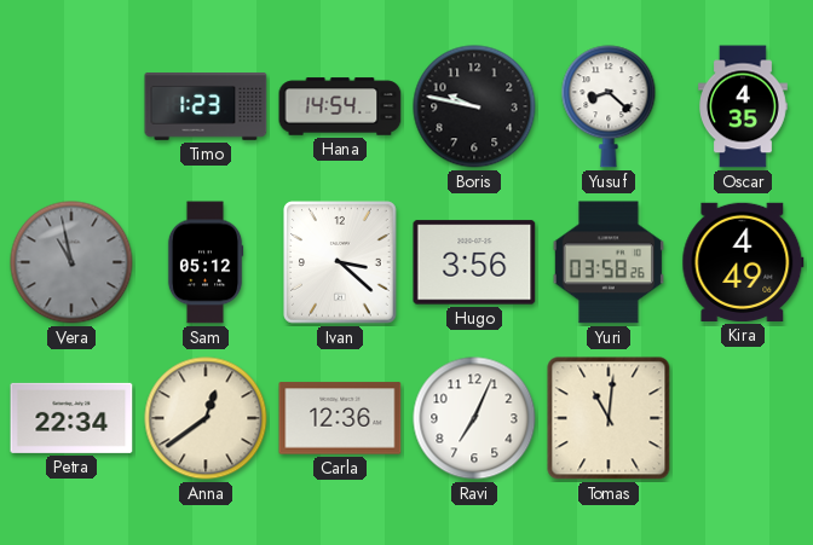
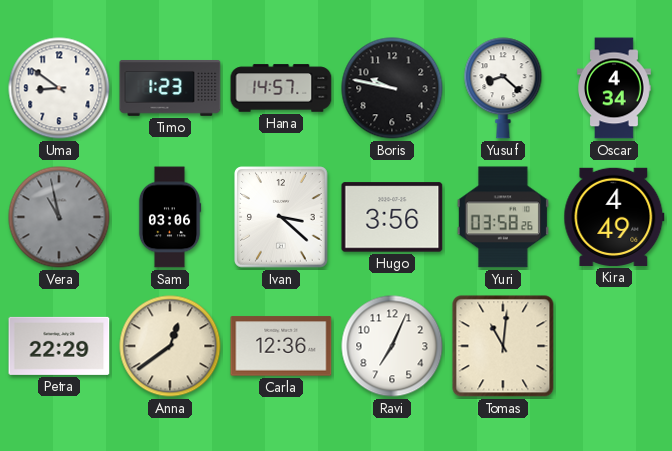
Uma: none -> 8:51 (59, 88)
Hana: 14:54 -> 14:57 (281, 88)
Oscar: 4:35 -> 4:34 (615, 88)
Sam: 05:12 -> 03:06 (170, 217)
Petra: 22:34 -> 22:29 (59, 346)
